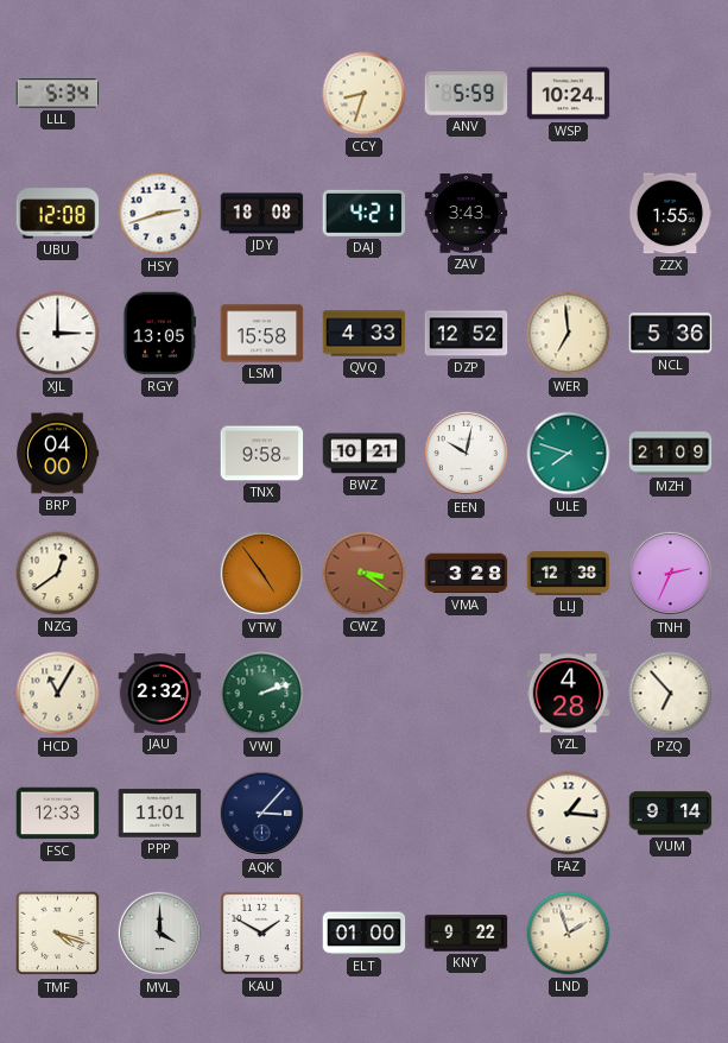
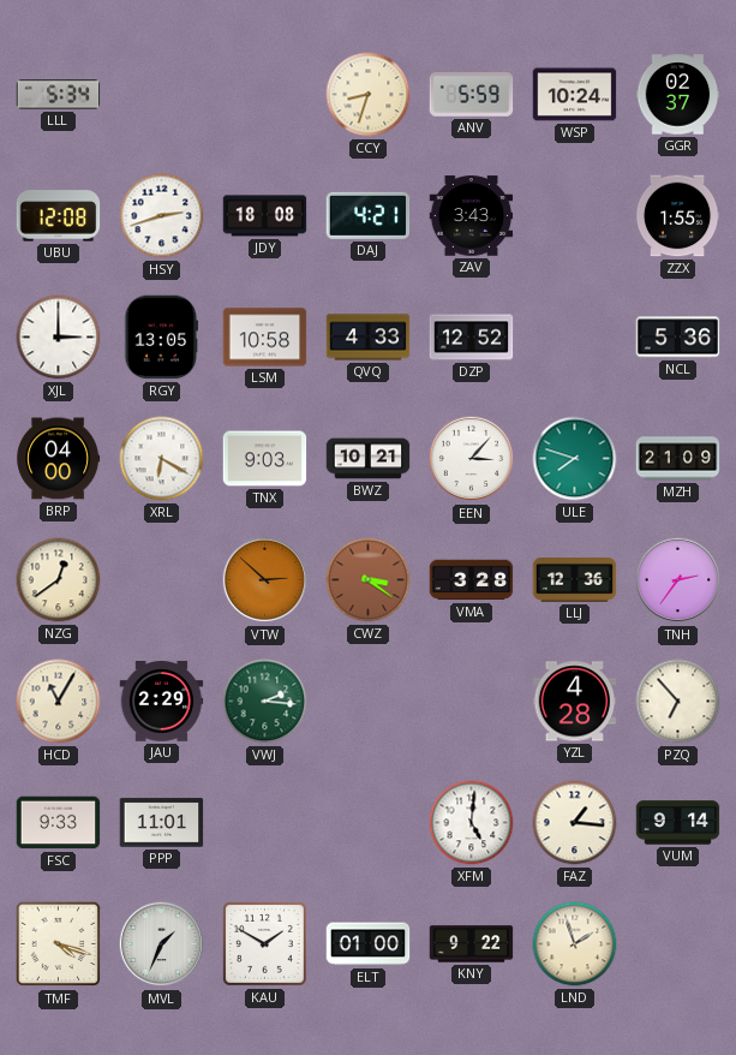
GGR: none -> 02:37 (678, 95)
LSM: 15:58 -> 10:58 (265, 338)
WER: 6:59 -> none (569, 334)
XRL: none -> 6:20 (162, 459)
TNX: 9:58 -> 9:03 (265, 459)
EEN: 10:02 -> 3:07 (472, 459)
VTW: 4:54 -> 2:52 (265, 580)
LLJ: 12:38 -> 12:36 (575, 580)
TNH: 2:34 -> 2:36 (678, 580)
JAU: 2:32 -> 2:29 (162, 702)
VWJ: 2:12 -> 2:16 (265, 702)
FSC: 12:33 -> 9:33 (59, 823)
AQK: 3:07 -> none (262, 814)
XFM: none -> 5:01 (472, 823)
MVL: 4:00 -> 1:34 (162, 944)
